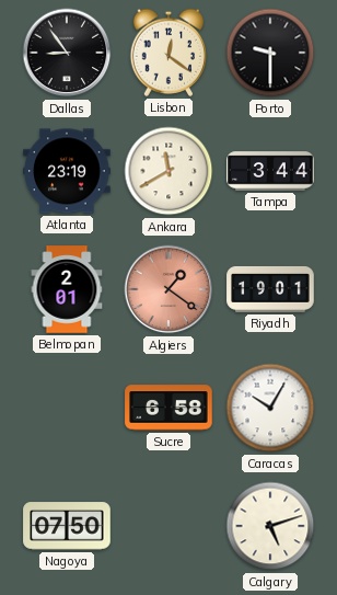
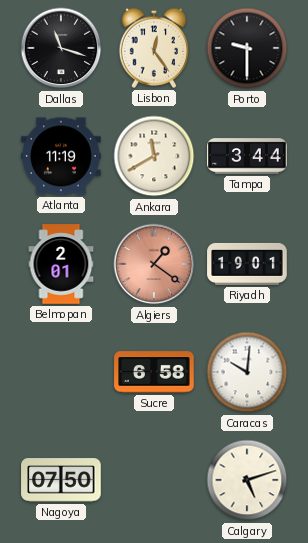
Dallas: 8:54 -> 11:18 (61, 48)
Lisbon: 12:21 -> 12:24 (154, 48)
Atlanta: 23:19 -> 11:19 (61, 156)
Caracas: 10:05 -> 10:01 (247, 372)
